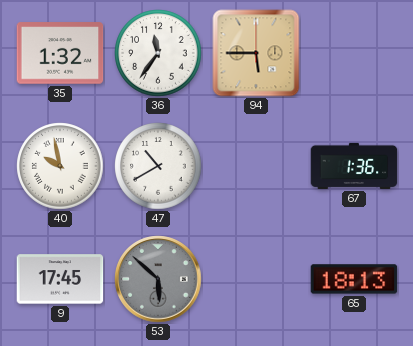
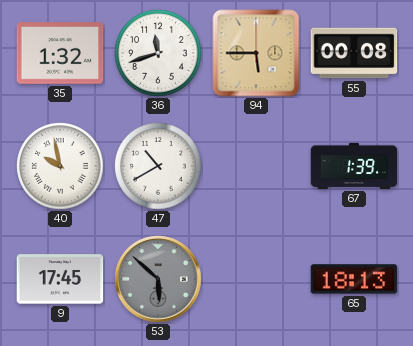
36: 11:36 -> 11:42 (158, 53)
55: none -> 00:08 (354, 53)
67: 1:36 -> 1:39 (354, 166)
